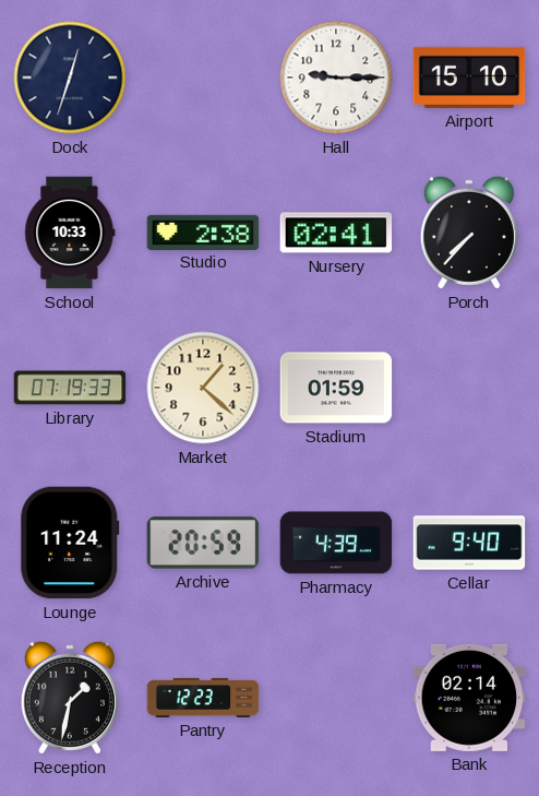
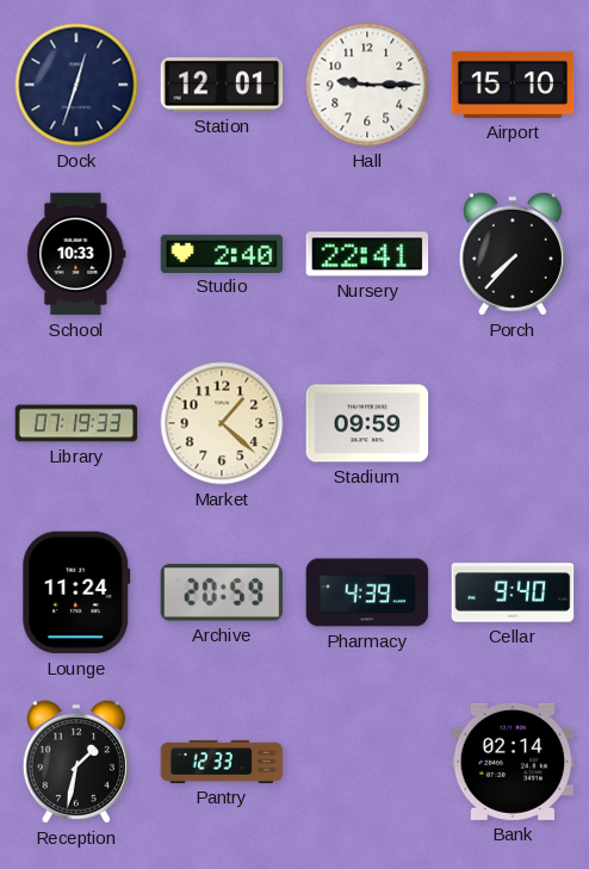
Station: none -> 12:01 (222, 85)
Studio: 2:38 -> 2:40 (222, 253)
Nursery: 02:41 -> 22:41 (367, 254)
Stadium: 01:59 -> 09:59 (367, 423)
Pantry: 12:23 -> 12:33 (222, 762)
